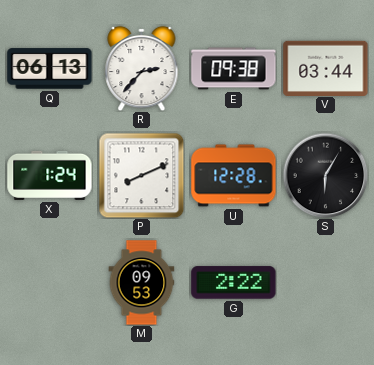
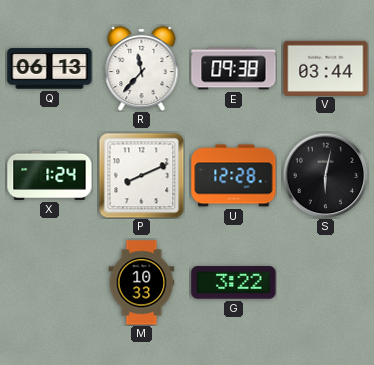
R: 2:37 -> 11:37 (142, 68)
S: 6:05 -> 6:02 (325, 175)
M: 09:53 -> 10:33 (142, 283)
G: 2:22 -> 3:22 (234, 283)
